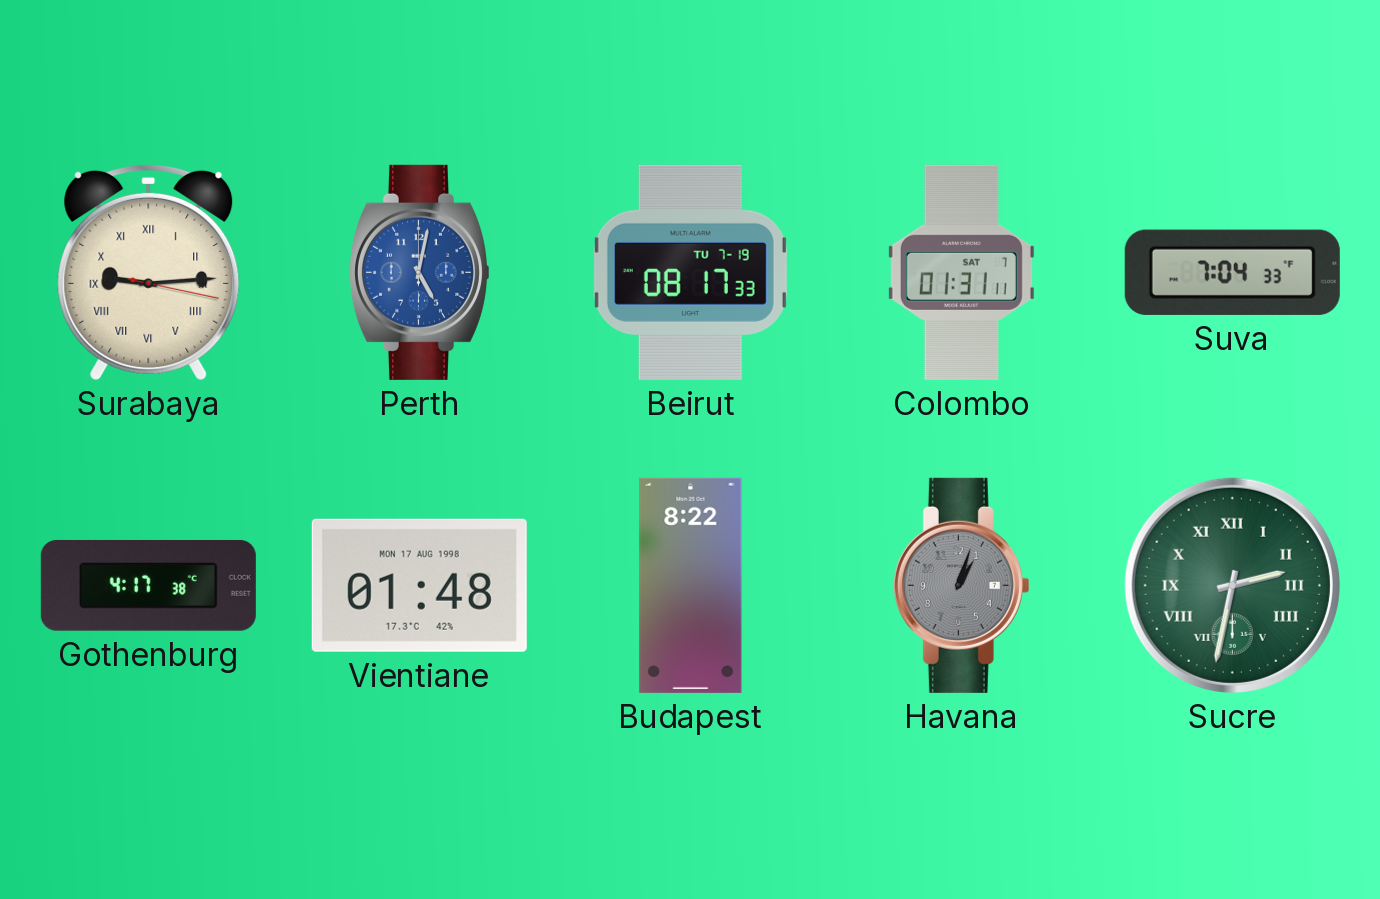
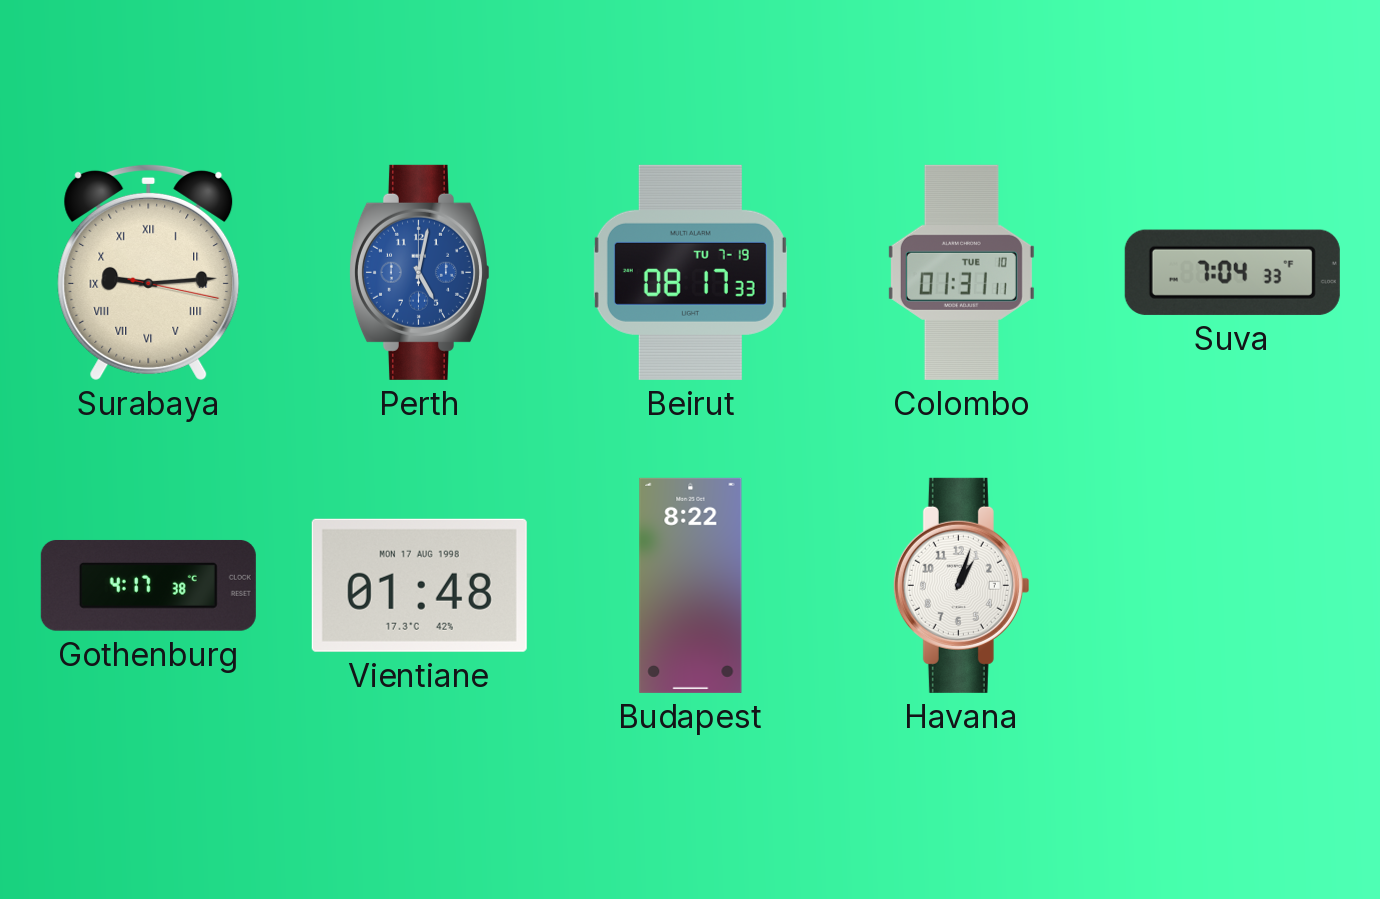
Colombo date: SAT 7 -> TUE 10 (961, 272)
Havana dial: grey -> white (961, 585)
Sucre: 2:32 -> none (1232, 585)
